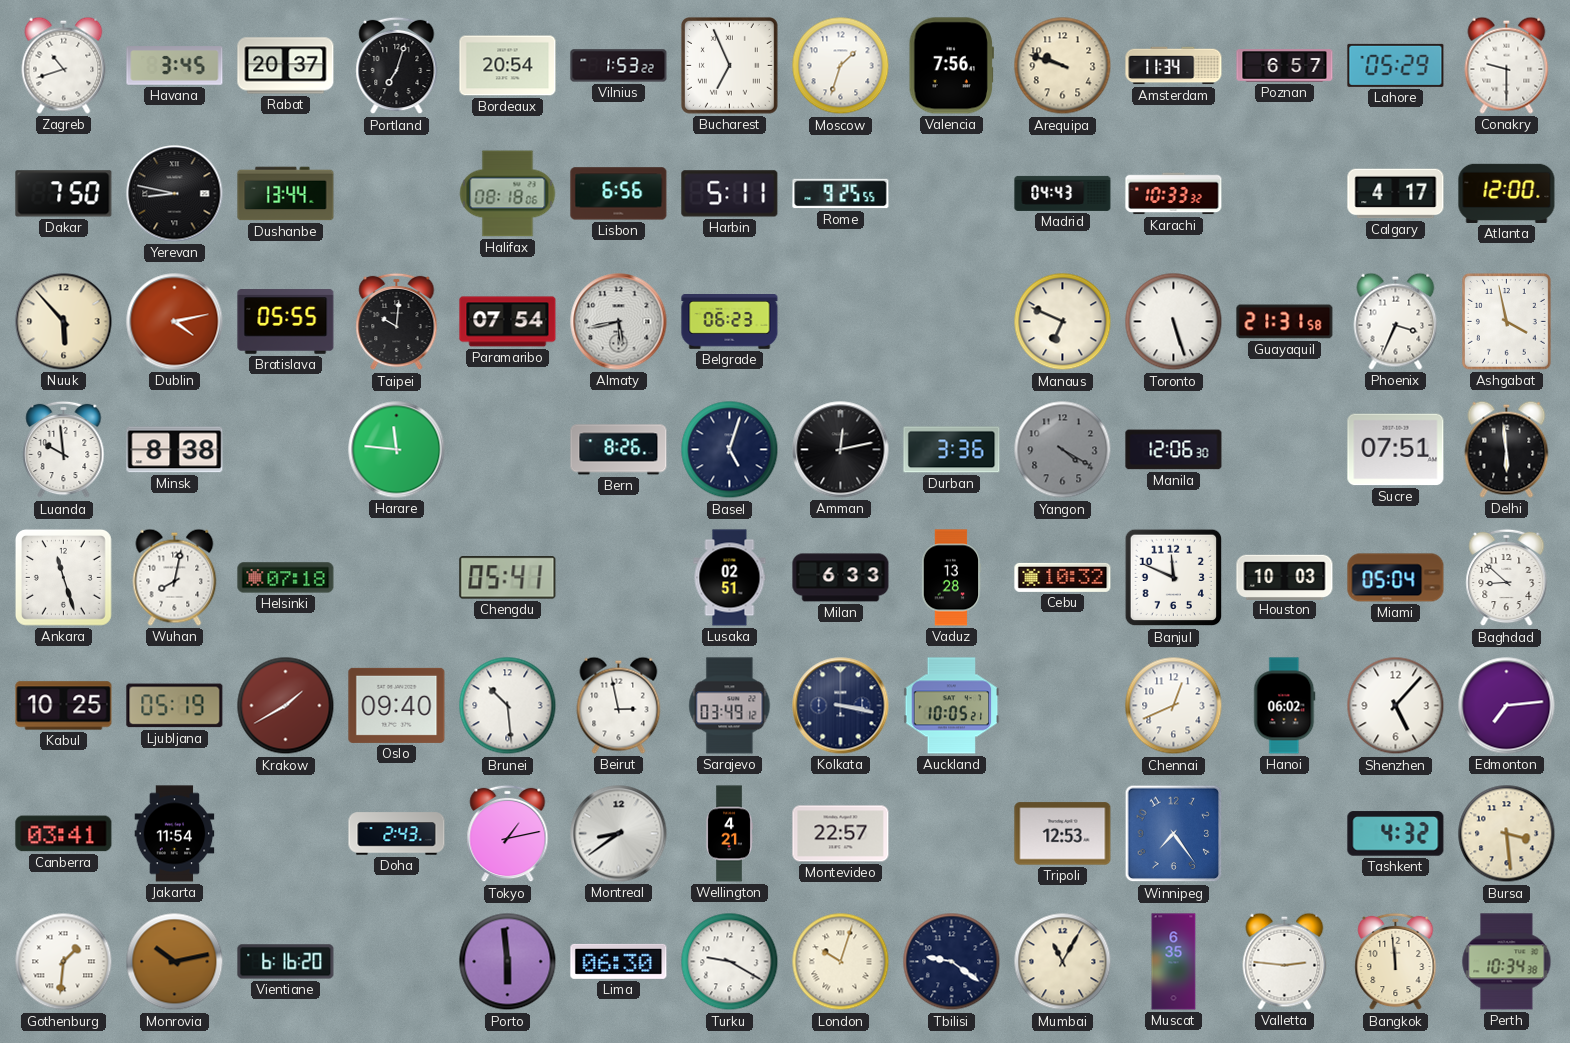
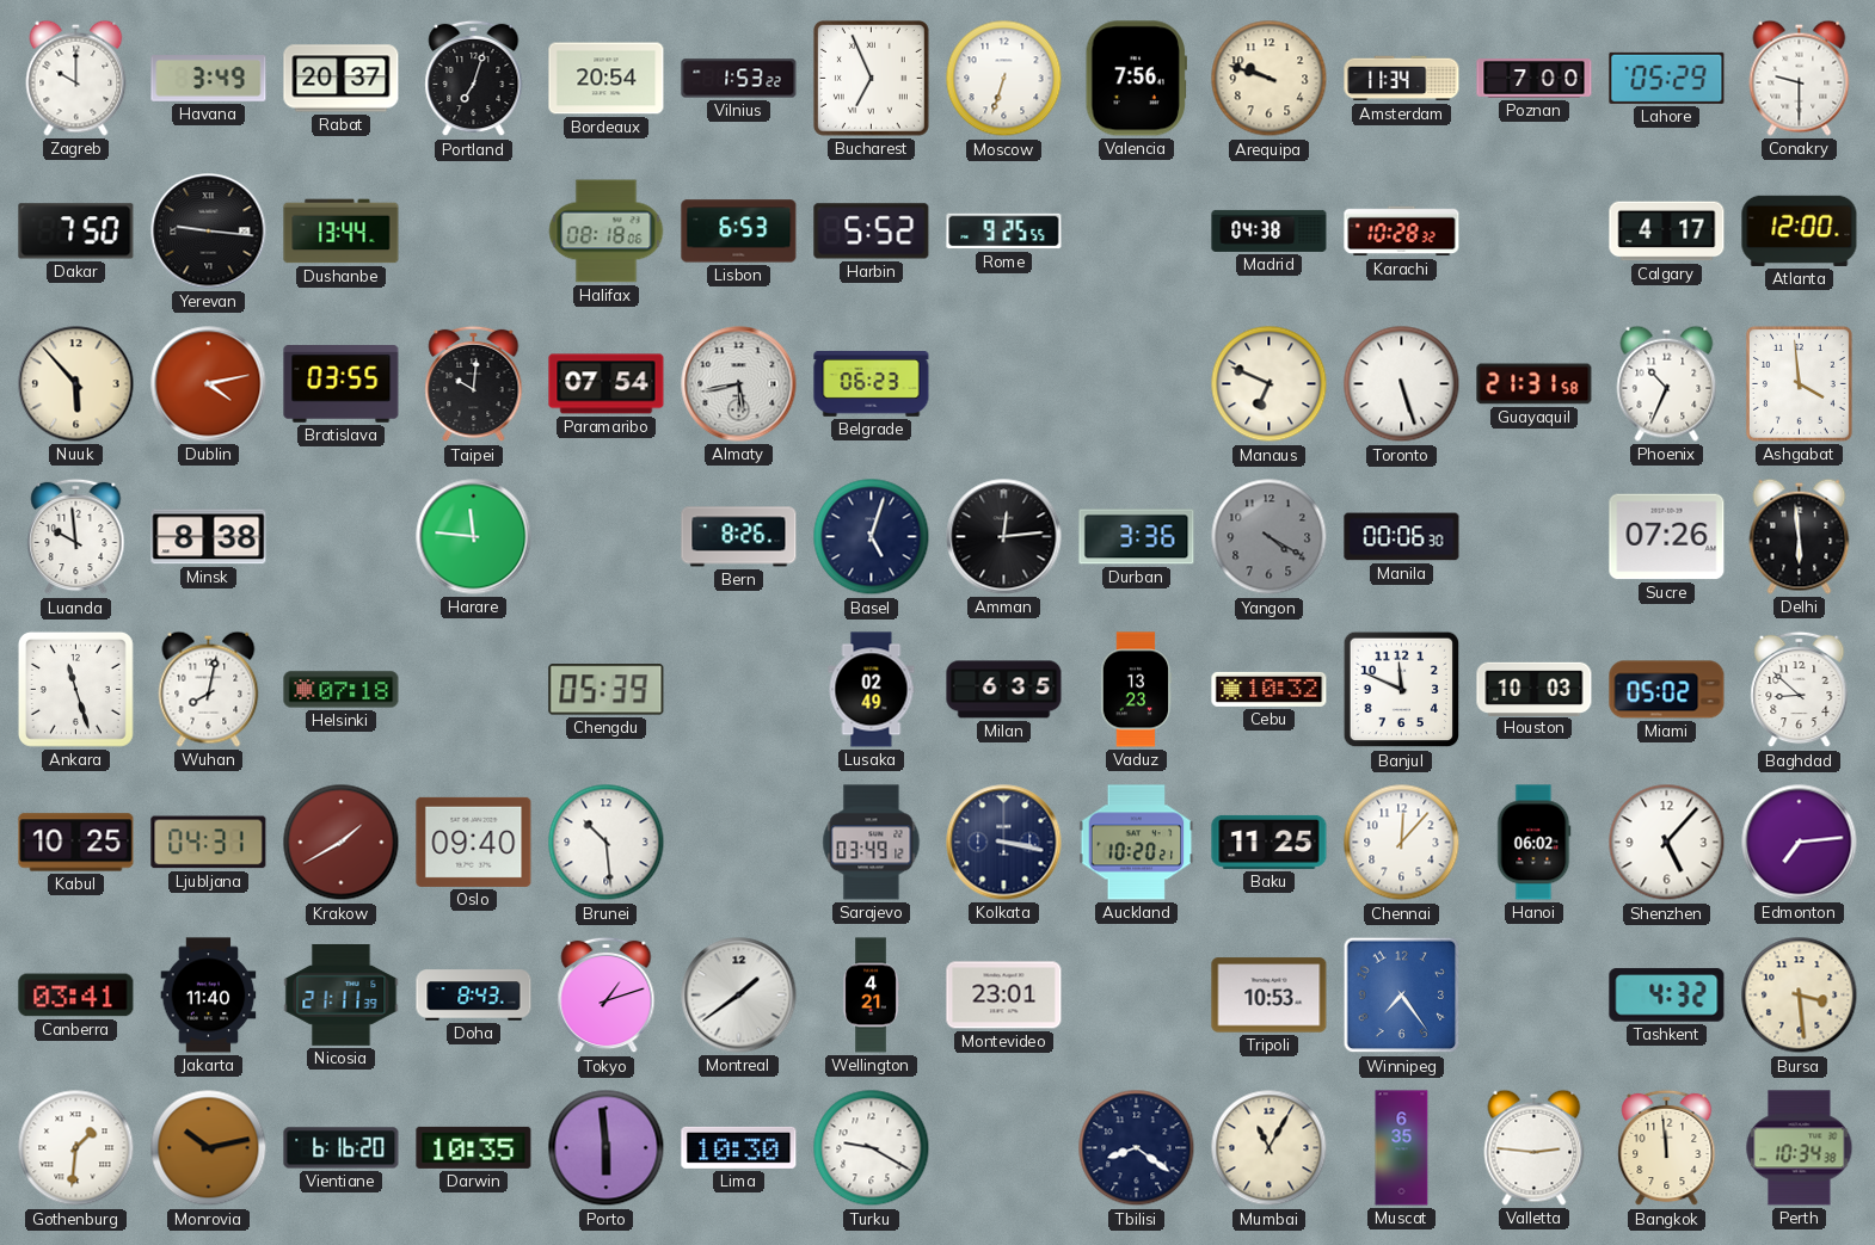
Zagreb: 10:42 -> 10:00 (76, 78)
Havana: 3:45 -> 3:49 (209, 79)
Moscow: 1:33 -> 6:33 (1004, 79)
Poznan: 6:57 -> 7:00 (1535, 79)
Yerevan: 8:47 -> 9:16 (209, 232)
Lisbon: 6:56 -> 6:53 (739, 232)
Harbin: 5:11 -> 5:52 (872, 232)
Madrid: 04:43 -> 04:38 (1270, 230)
Karachi: 10:33 -> 10:28 (1402, 232)
Bratislava: 05:55 -> 03:55 (342, 384)
Phoenix: 3:34 -> 10:34 (1667, 383)
Ashgabat: 3:58 -> 3:59 (1799, 383)
Amman: 12:13 -> 12:14 (1004, 537)
Manila: 12:06 -> 00:06 (1402, 537)
Sucre: 07:51 -> 07:26 (1667, 537)
Chengdu: 05:41 -> 05:39 (607, 690)
Lusaka: 02:51 -> 02:49 (872, 690)
Milan: 6:33 -> 6:35 (1004, 690)
Vaduz: 13:28 -> 13:23 (1137, 690)
Miami: 05:04 -> 05:02 (1667, 690)
Ljubljana: 05:19 -> 04:31 (209, 843)
Beirut: 2:58 -> none (619, 705)
Auckland: 10:05 -> 10:20 (1137, 843)
Baku: none -> 11:25 (1270, 842)
Chennai: 12:41 -> 12:07 (1402, 843)
Jakarta: 11:54 -> 11:40 (209, 996)
Nicosia: none -> 21:11 (342, 994)
Doha: 2:43 -> 8:43 (474, 996)
Tokyo: 1:13 -> 1:12 (607, 996)
Montreal: 8:39 -> 1:39 (739, 996)
Montevideo: 22:57 -> 23:01 (1004, 996)
Tripoli: 12:53 -> 10:53 (1270, 996)
Darwin: none -> 10:35 (474, 1147)
Lima: 06:30 -> 10:30 (739, 1147)
London: 10:03 -> none (841, 962)
Tbilisi: 9:21 -> 8:21 (1137, 1148)
